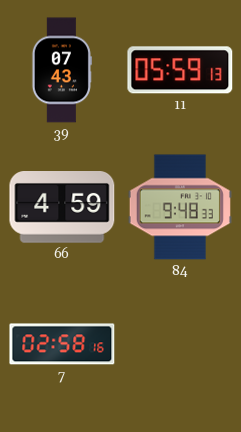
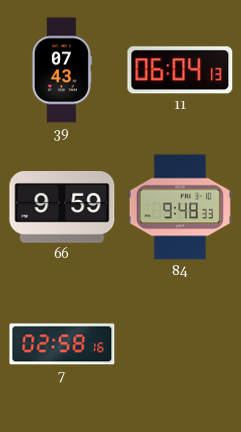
11: 05:59 -> 06:04 (180, 70)
66: 4:59 -> 9:59 (62, 207)
